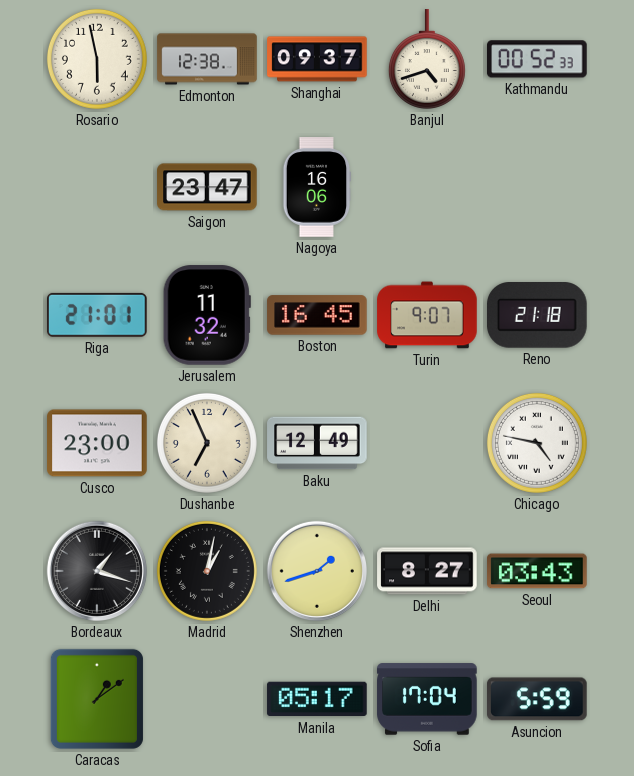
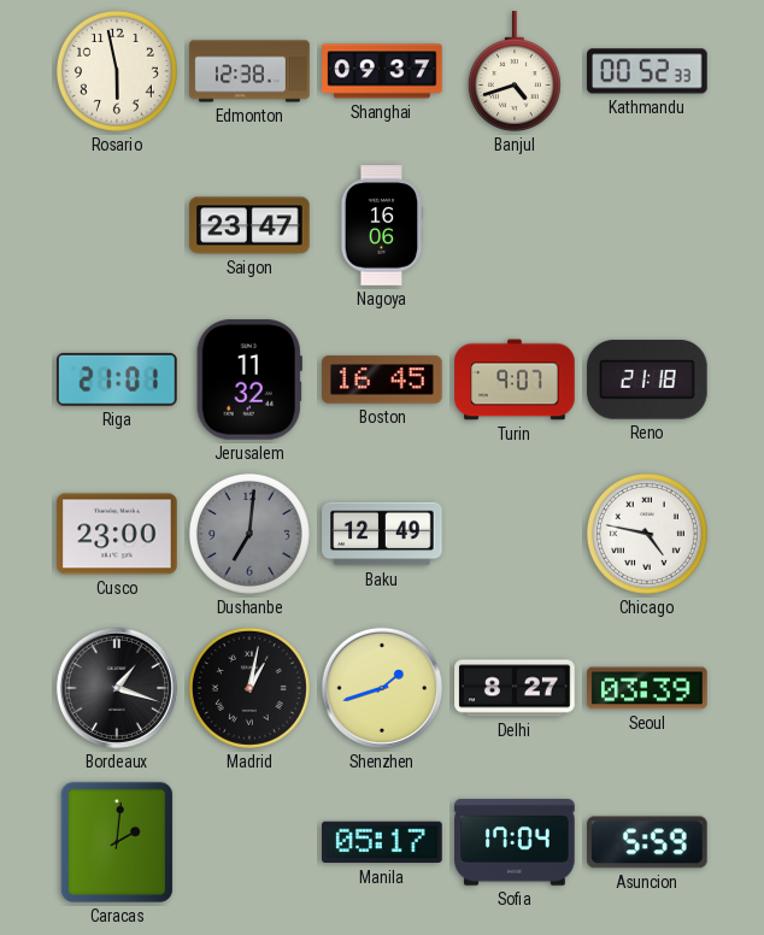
Dushanbe: 6:56 -> 7:01 (249, 534)
Dushanbe dial: cream -> grey (249, 534)
Seoul: 03:43 -> 03:39 (647, 688)
Caracas: 1:09 -> 2:01 (117, 842)
